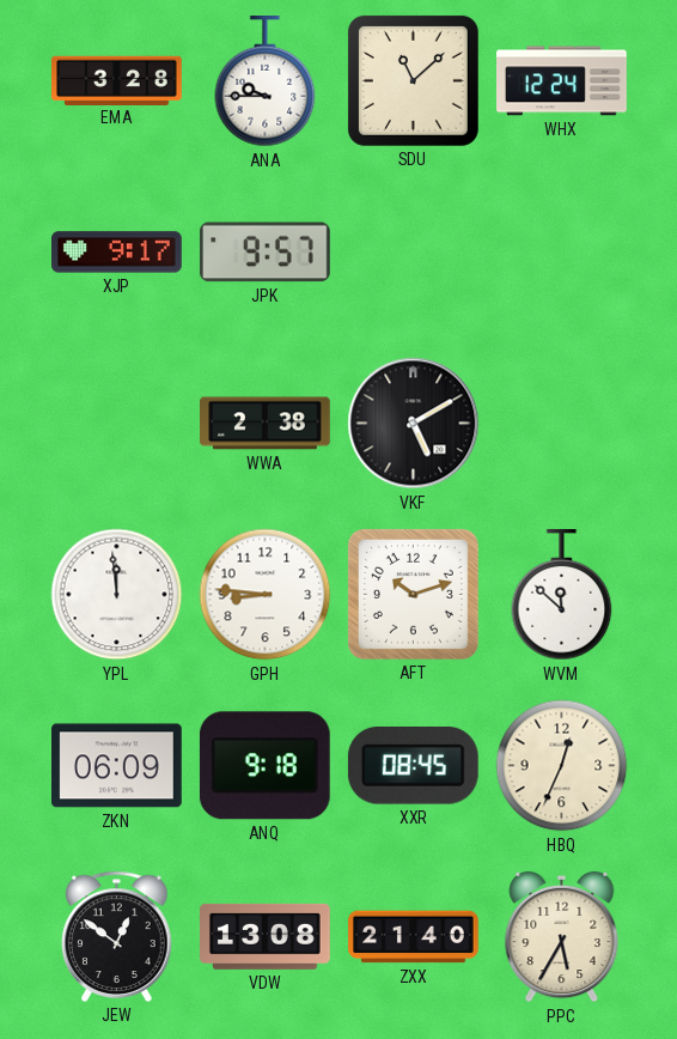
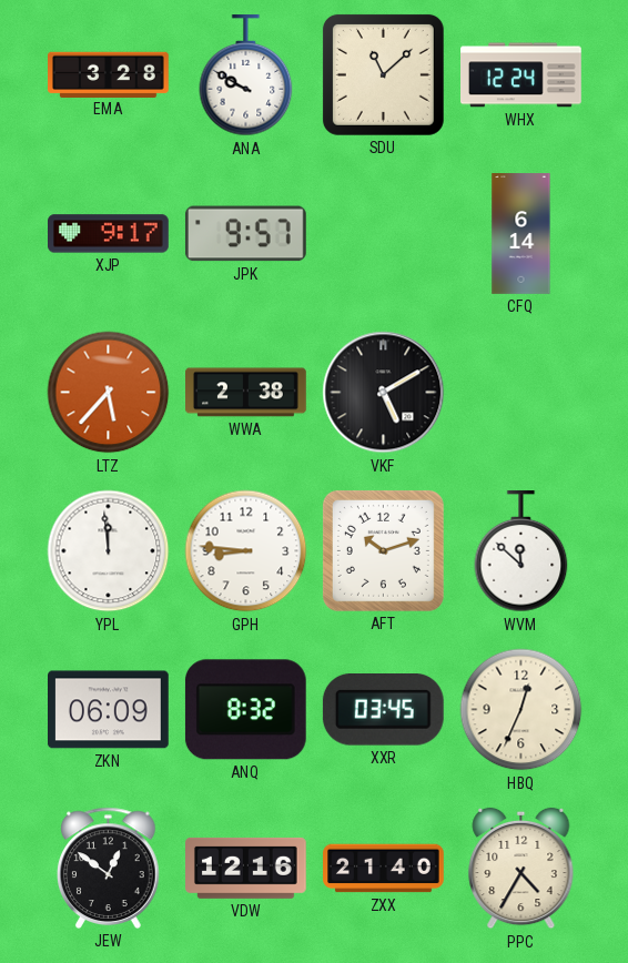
ANA: 9:45 -> 9:50 (246, 77)
CFQ: none -> 6:14 (521, 234)
LTZ: none -> 5:37 (109, 393)
ANQ: 9:18 -> 8:32 (245, 710)
XXR: 08:45 -> 03:45 (383, 710)
VDW: 13:08 -> 12:16 (246, 868)
PPC: 5:35 -> 4:35 (521, 869)
